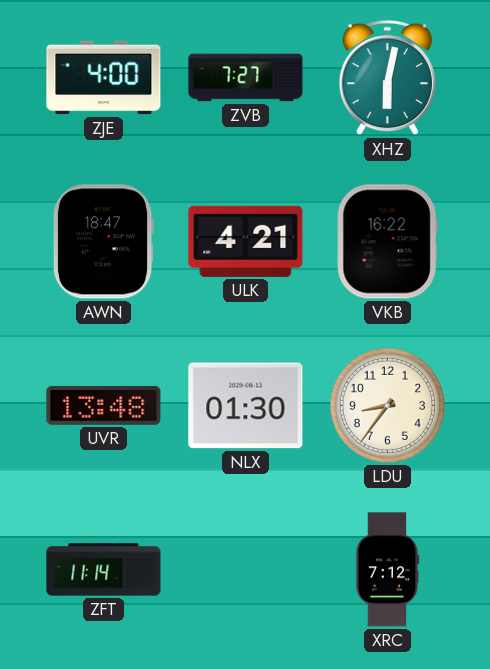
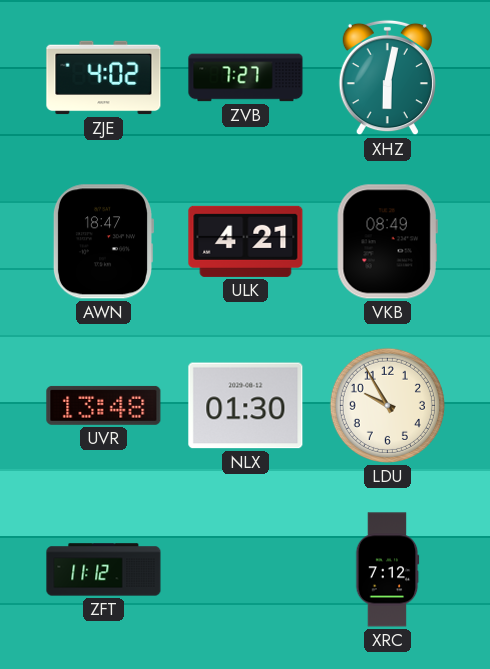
ZJE: 4:00 -> 4:02 (104, 78)
VKB: 16:22 -> 08:49 (387, 242)
LDU: 8:36 -> 9:55 (387, 405)
ZFT: 11:14 -> 11:12 (104, 570)
